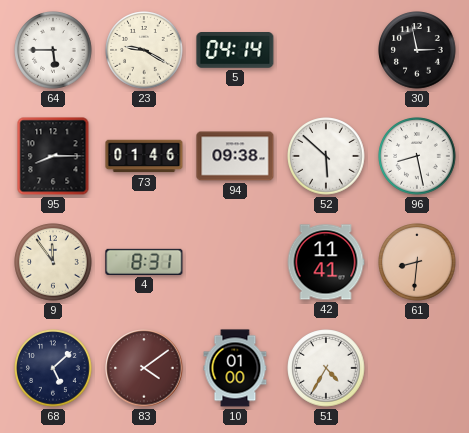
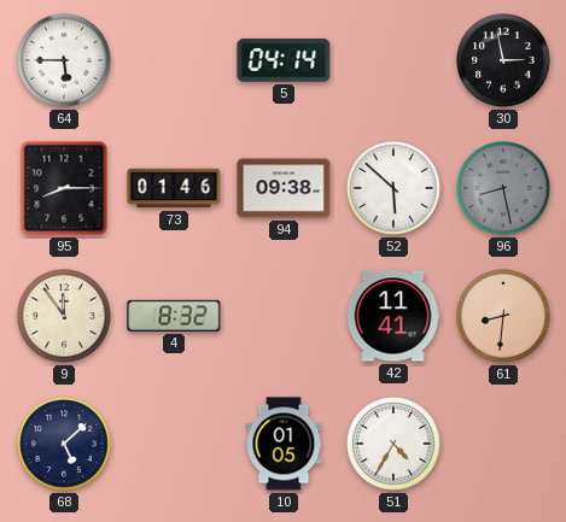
23: 9:20 -> none (144, 50)
96 dial: white -> grey (503, 188)
4: 8:31 -> 8:32 (174, 316)
83: 4:09 -> none (144, 368)
10: 01:00 -> 01:05 (284, 444)
